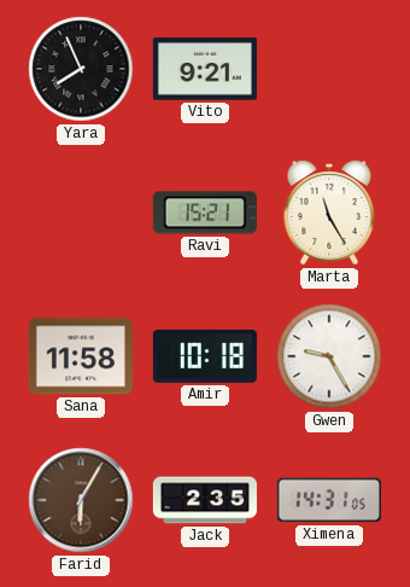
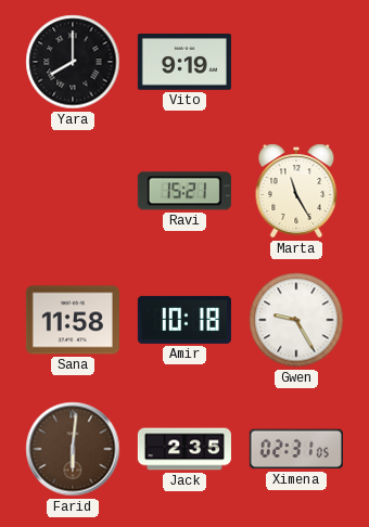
Yara: 7:56 -> 8:00 (73, 62)
Vito: 9:21 -> 9:19 (184, 62)
Farid: 6:05 -> 6:01 (73, 449)
Ximena: 14:31 -> 02:31 (296, 449)
